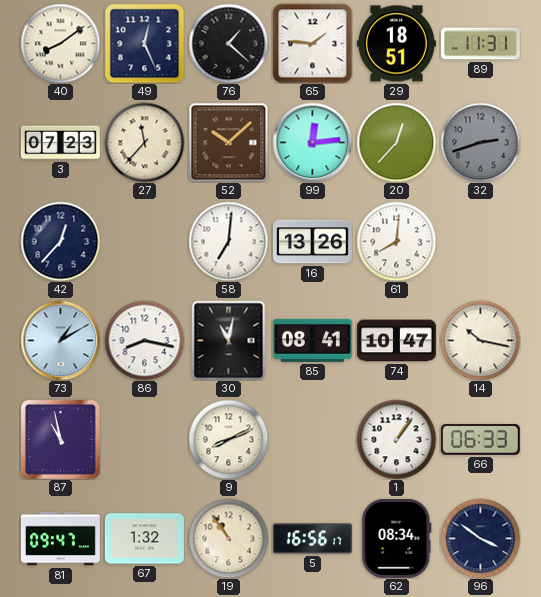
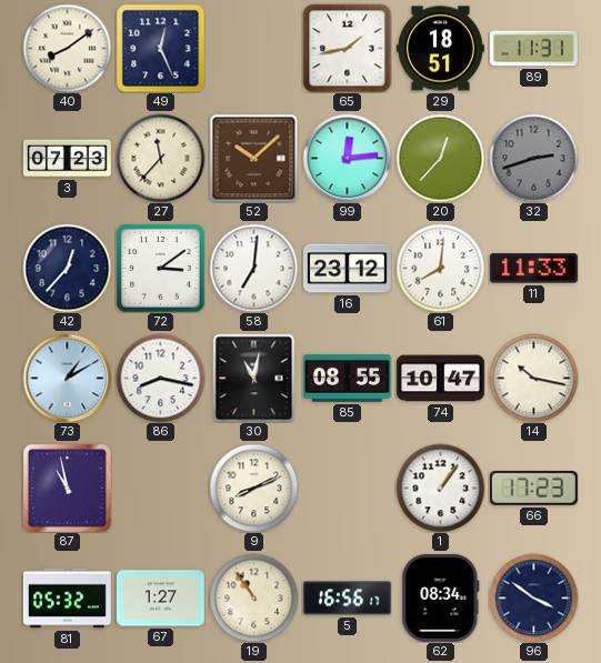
76: 1:22 -> none (228, 43)
65: 1:46 -> 1:43 (347, 48)
72: none -> 3:09 (160, 268)
16: 13:26 -> 23:12 (347, 269)
11: none -> 11:33 (533, 269)
85: 08:41 -> 08:55 (347, 378)
66: 06:33 -> 17:23 (533, 488)
81: 09:47 -> 05:32 (67, 599)
67: 1:32 -> 1:27 (160, 599)
